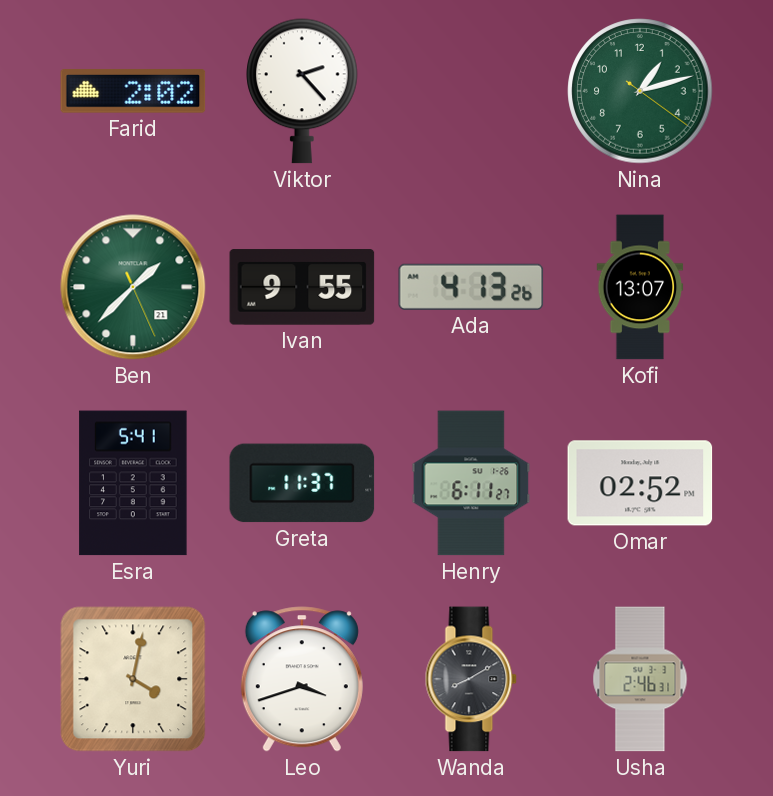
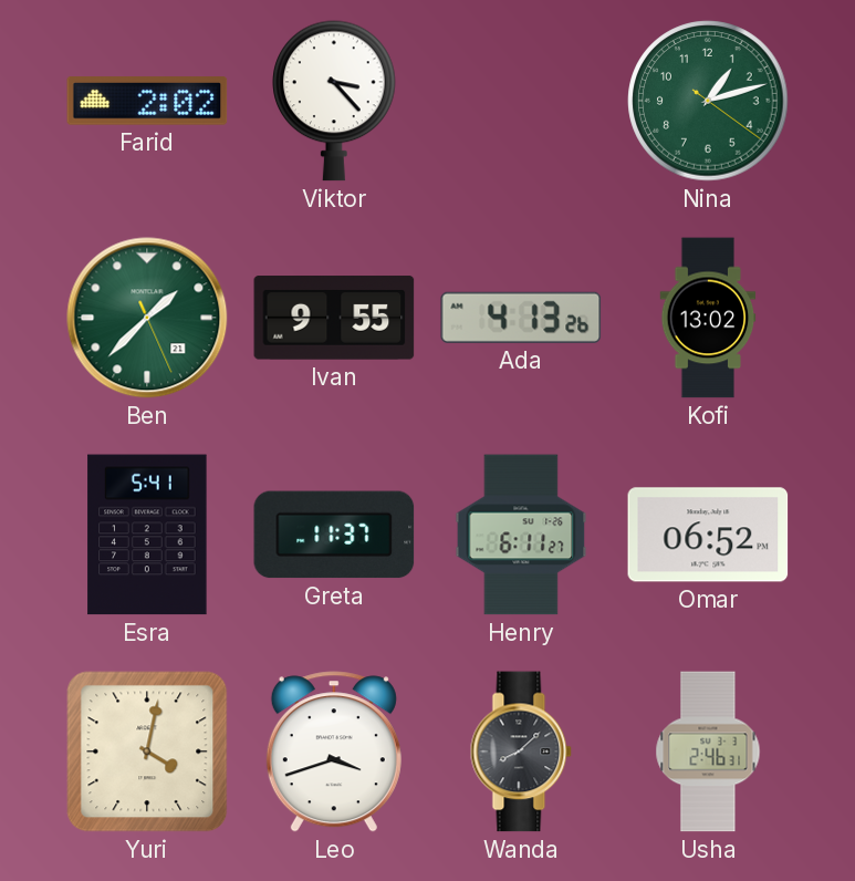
Viktor: 2:23 -> 3:23 (334, 101)
Kofi: 13:07 -> 13:02 (708, 318)
Omar: 02:52 -> 06:52 (708, 535)
Wanda: 8:10 -> 8:08 (521, 752)
